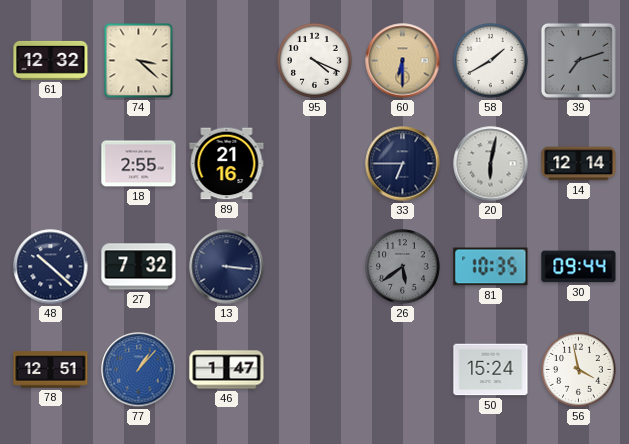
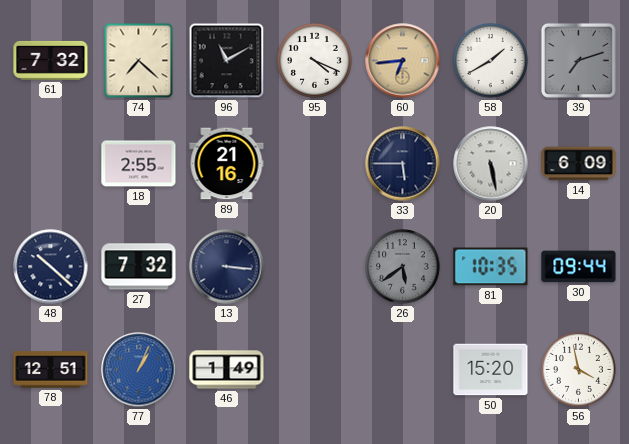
61: 12:32 -> 7:32 (51, 60)
74: 3:22 -> 7:22 (139, 61)
96: none -> 11:10 (227, 61)
60: 6:30 -> 6:44 (403, 61)
33: 6:45 -> 5:45 (403, 164)
20: 6:02 -> 5:28 (491, 164)
14: 12:14 -> 6:09 (579, 164)
77: 1:07 -> 1:04 (139, 370)
46: 1:47 -> 1:49 (227, 370)
50: 15:24 -> 15:20 (491, 370)
